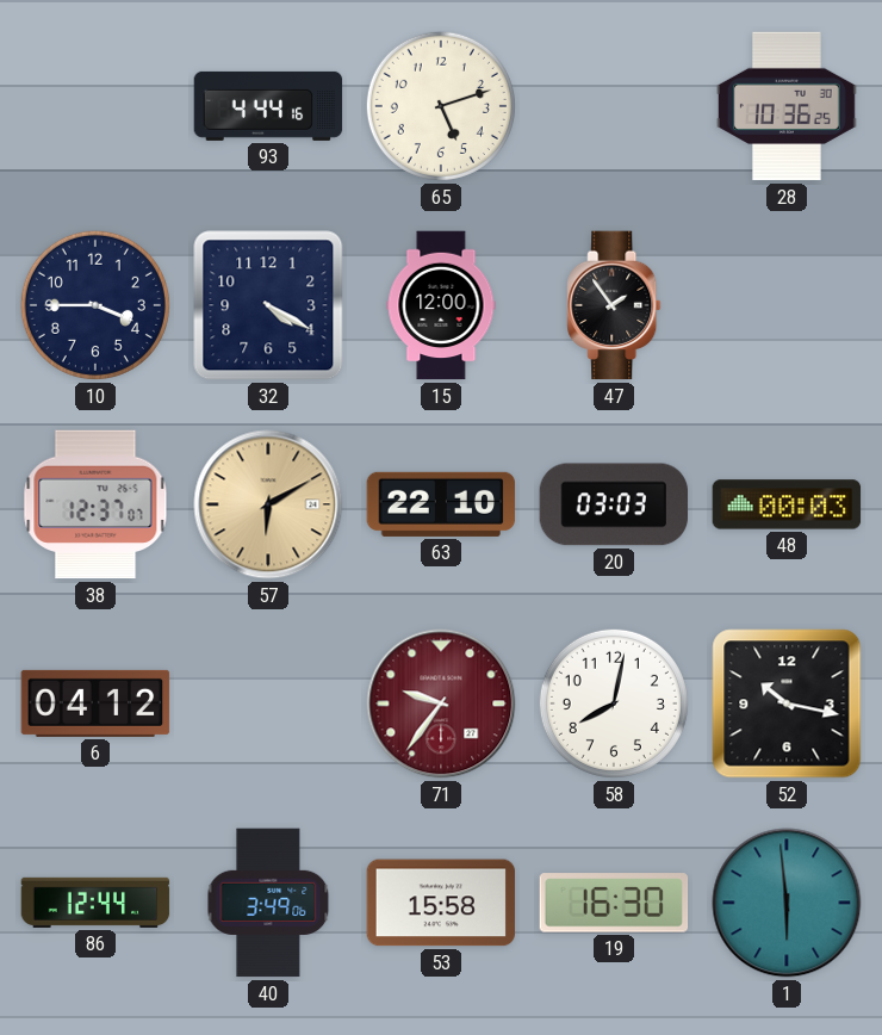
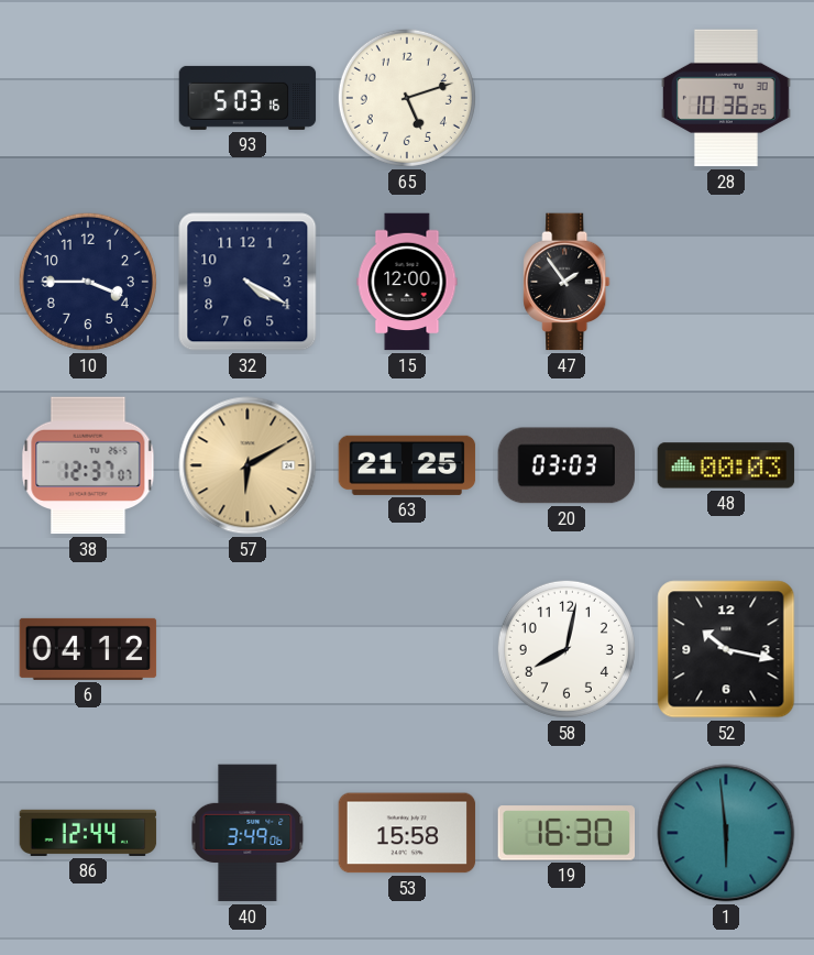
93: 4:44 -> 5:03 (248, 98)
63: 22:10 -> 21:25 (407, 465)
71: 9:36 -> none (441, 704)
